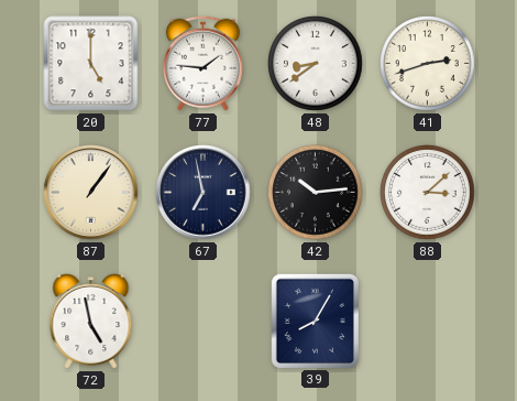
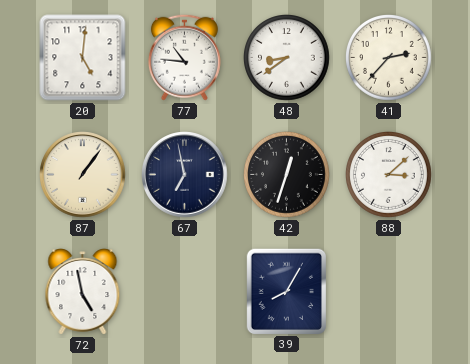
20: 5:00 -> 5:01 (83, 58)
77: 1:46 -> 10:46 (184, 57)
41: 2:42 -> 2:37 (389, 58)
42: 10:14 -> 12:33 (287, 175)
